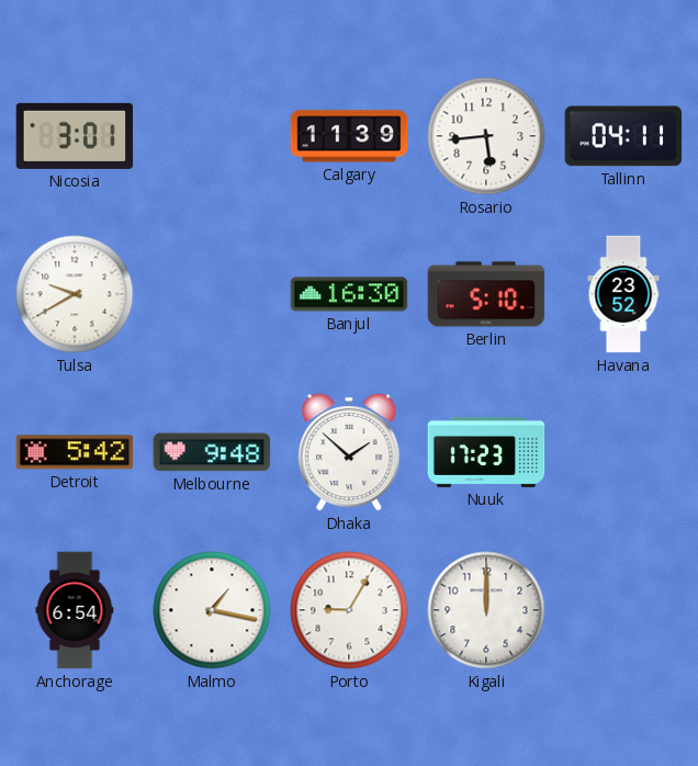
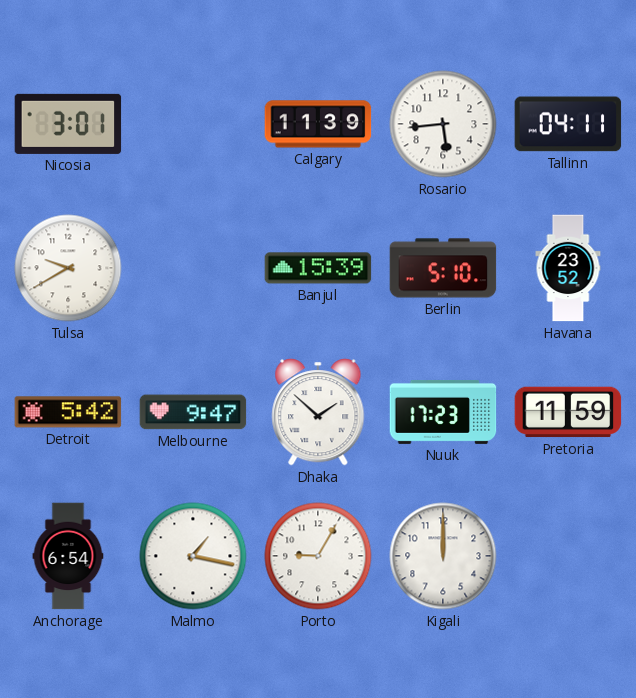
Banjul: 16:30 -> 15:39 (318, 268)
Melbourne: 9:48 -> 9:47 (193, 412)
Pretoria: none -> 11:59 (568, 412)
